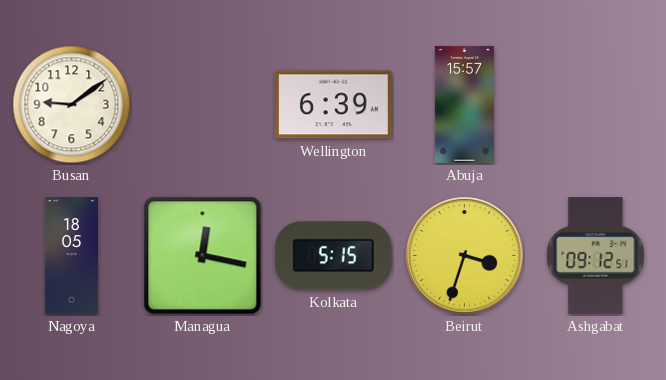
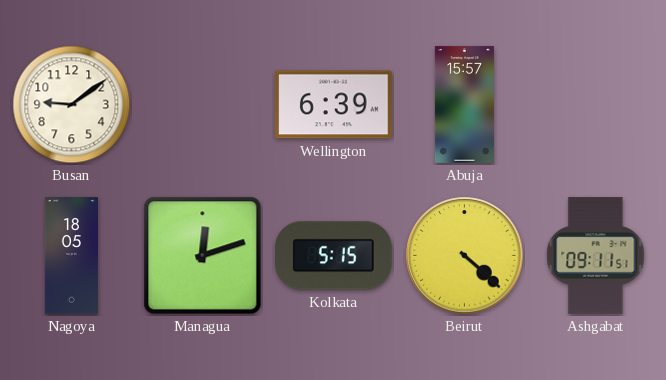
Managua: 12:17 -> 12:12 (203, 256)
Beirut: 3:33 -> 4:22 (465, 256)
Ashgabat: 09:12 -> 09:11 (596, 256)
